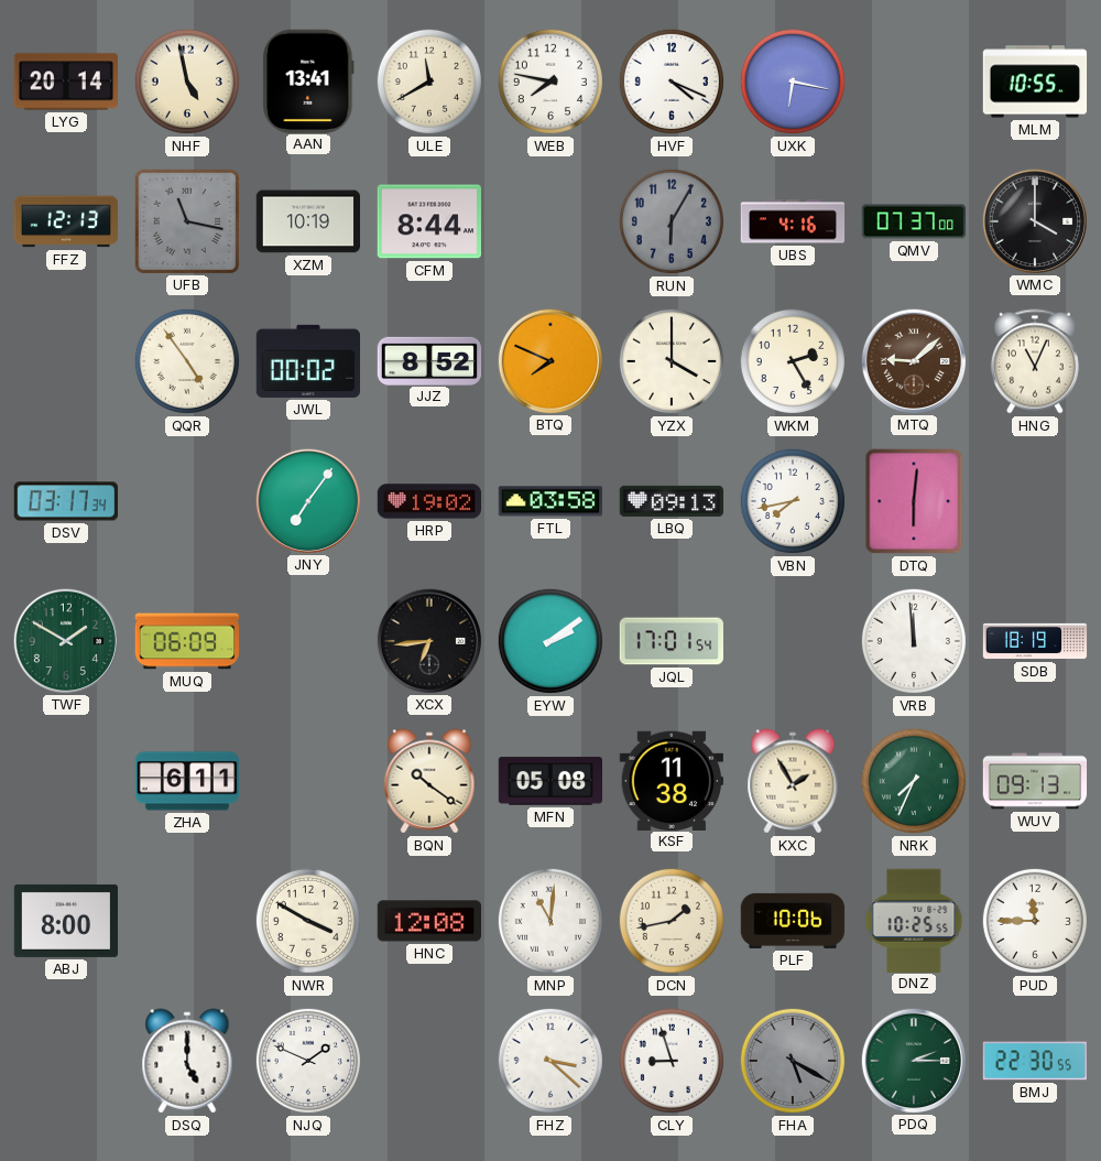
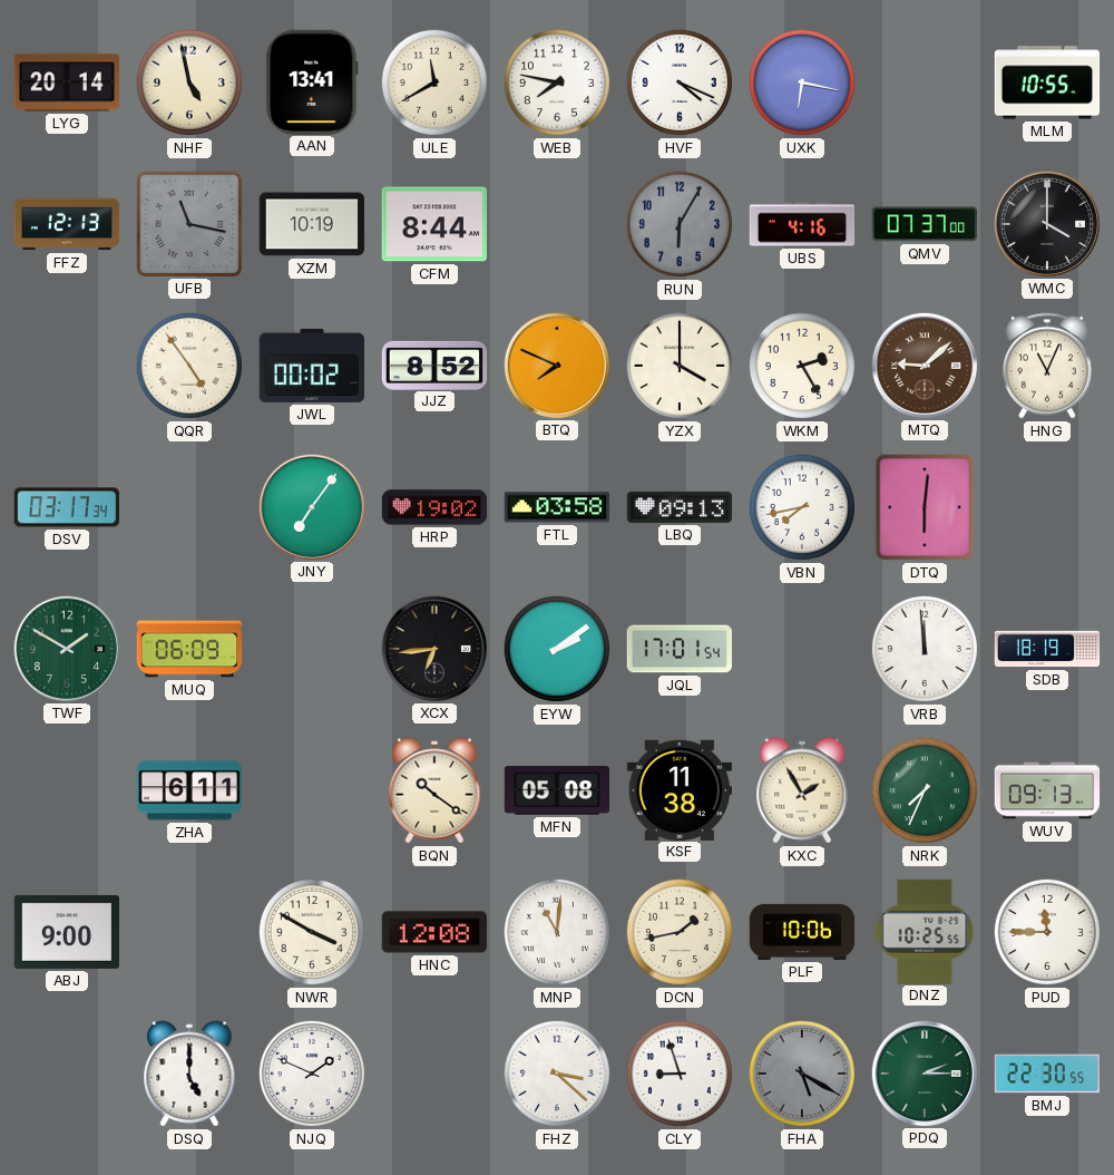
ABJ: 8:00 -> 9:00 (67, 932)
